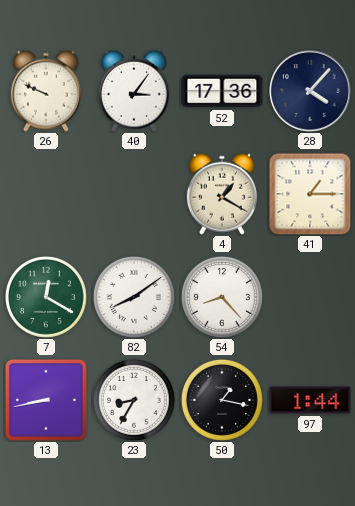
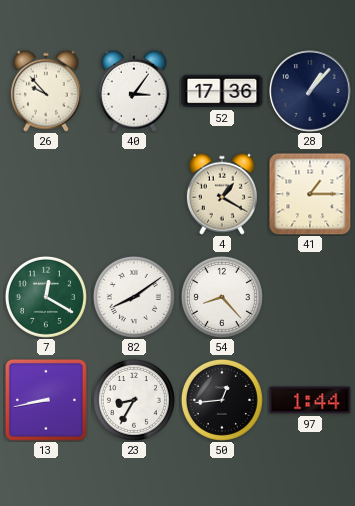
26: 9:49 -> 9:53 (46, 91)
28: 4:07 -> 1:07 (310, 91)
50: 1:17 -> 12:44 (222, 400)
